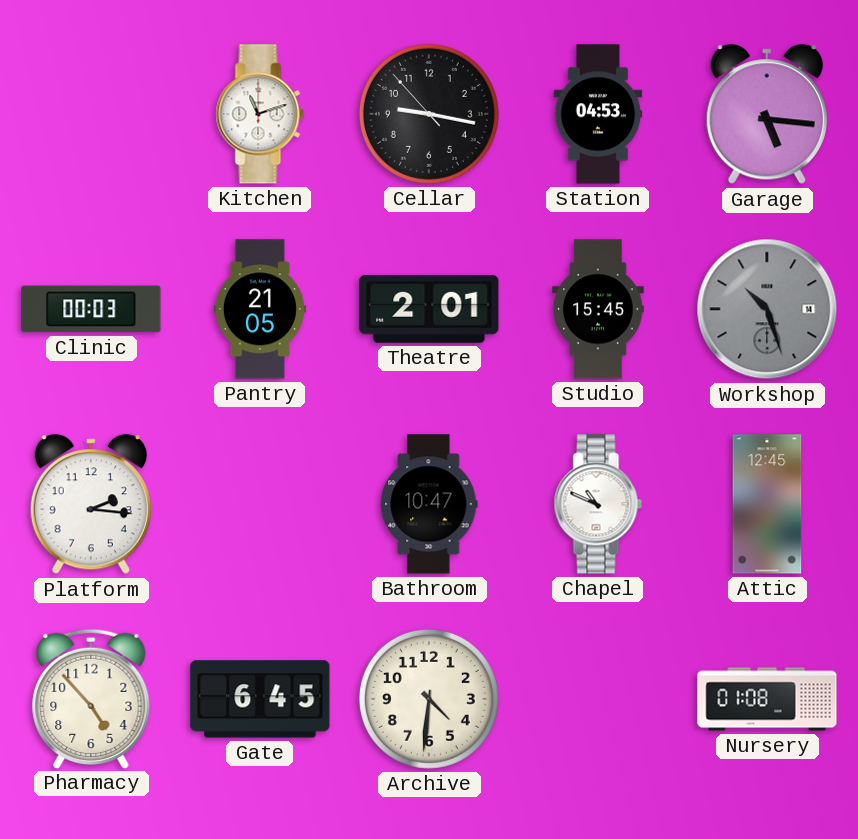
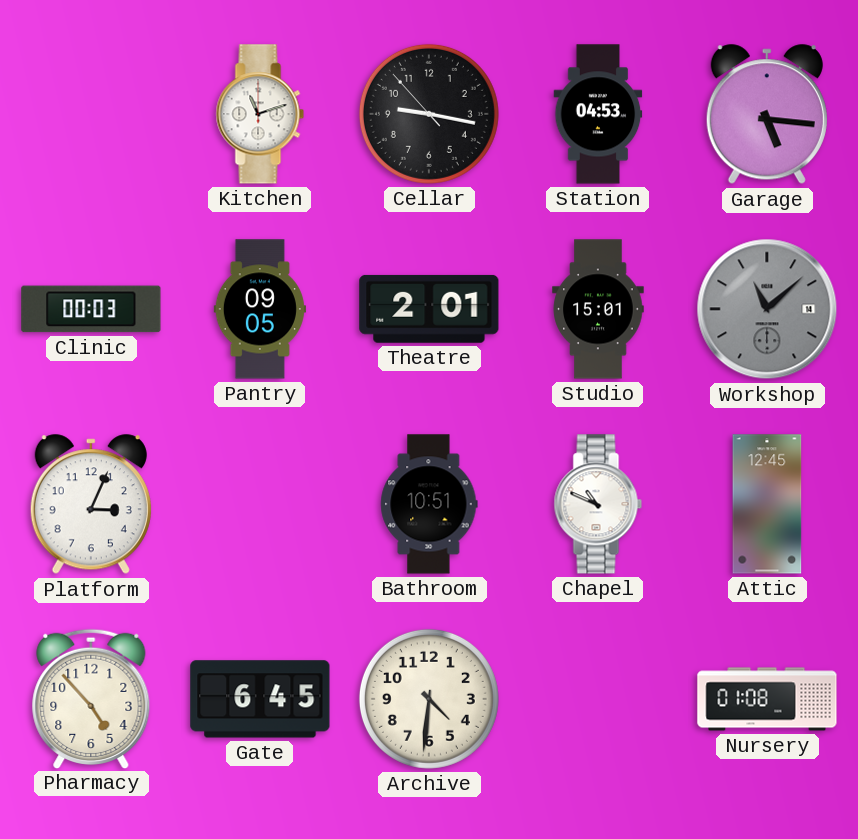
Pantry: 21:05 -> 09:05 (260, 309)
Studio: 15:45 -> 15:01 (598, 309)
Workshop: 10:27 -> 11:08 (767, 309)
Platform: 2:16 -> 3:04 (91, 505)
Bathroom: 10:47 -> 10:51 (429, 504)
